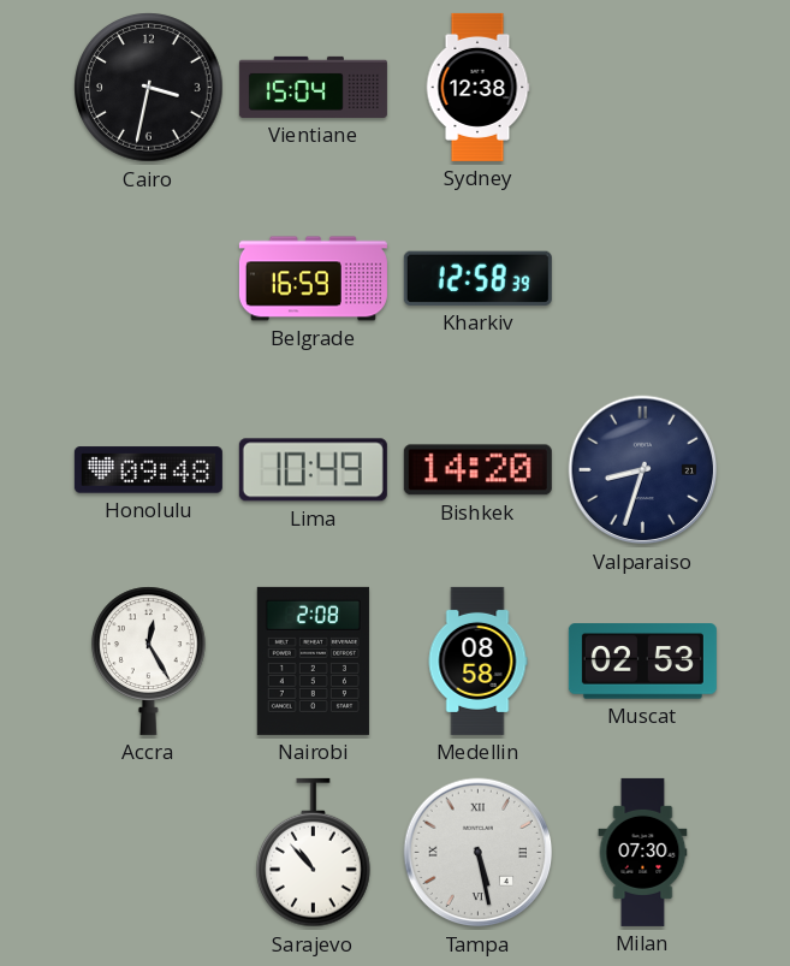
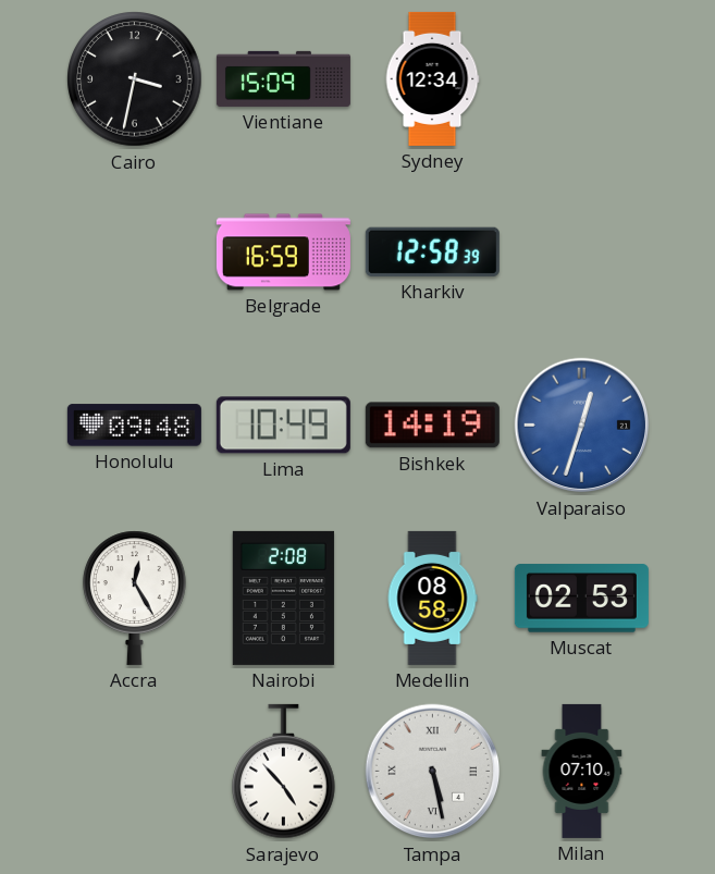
Vientiane: 15:04 -> 15:09 (283, 78)
Sydney: 12:38 -> 12:34 (432, 78)
Bishkek: 14:20 -> 14:19 (432, 426)
Valparaiso: 8:33 -> 12:33 (582, 426)
Valparaiso dial: navy -> blue (582, 426)
Sarajevo: 10:53 -> 4:53 (284, 772)
Milan: 07:30 -> 07:10 (582, 771)
